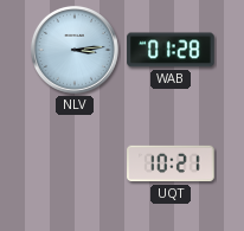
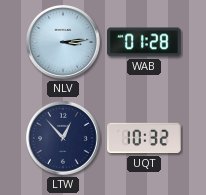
LTW: none -> 12:53 (63, 138)
UQT: 10:21 -> 10:32 (144, 138)
